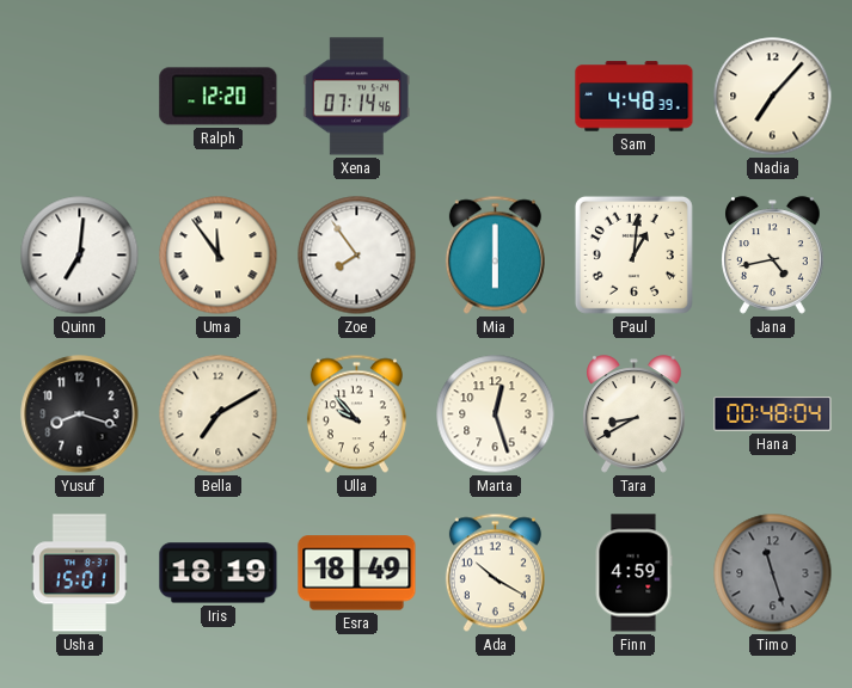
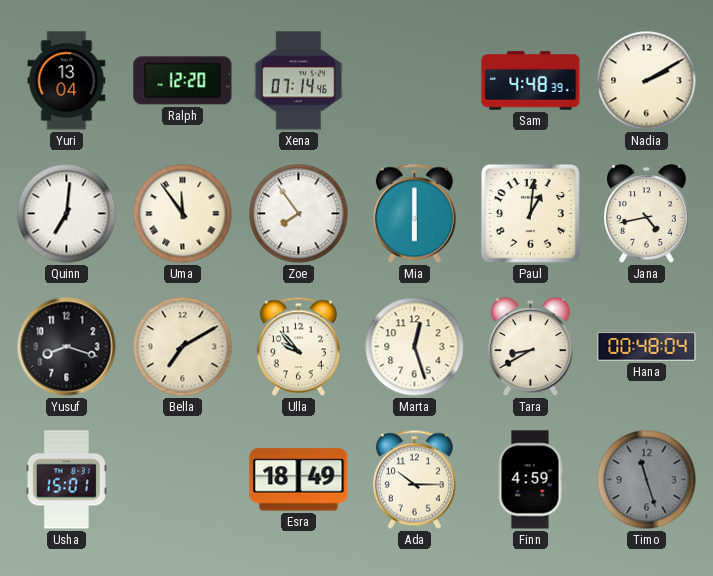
Yuri: none -> 13:04 (67, 81)
Nadia: 7:07 -> 2:10 (647, 81)
Iris: 18:19 -> none (219, 573)
Ada: 10:20 -> 10:15 (414, 480)
